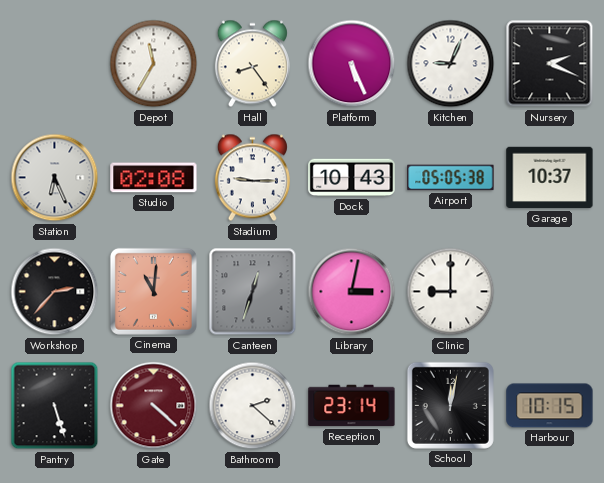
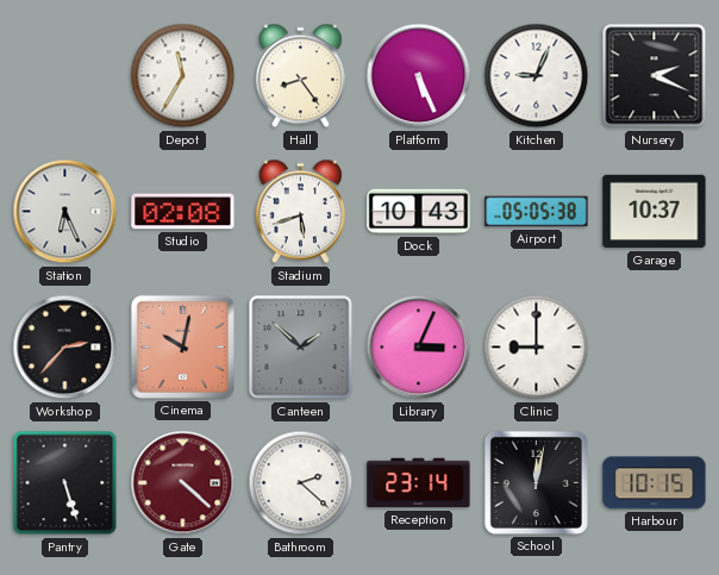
Stadium: 9:15 -> 5:42 (300, 212)
Cinema: 11:01 -> 10:02 (182, 346)
Canteen: 12:33 -> 1:52 (301, 348)
Library: 3:02 -> 3:04 (419, 348)
